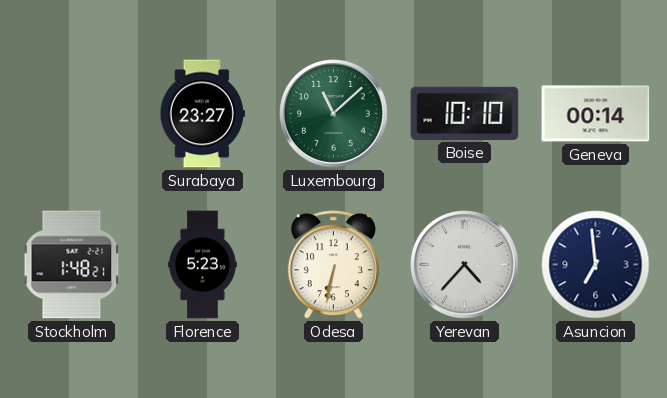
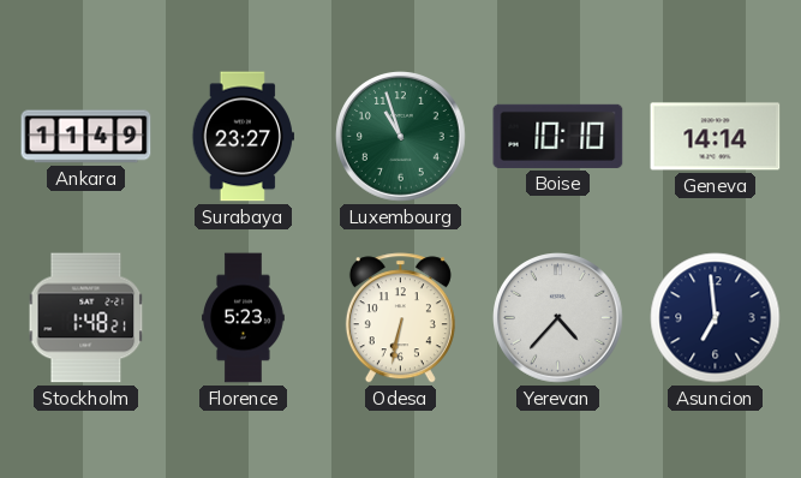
Ankara: none -> 11:49 (86, 137)
Luxembourg: 11:08 -> 10:57 (401, 137)
Geneva: 00:14 -> 14:14 (716, 137)
